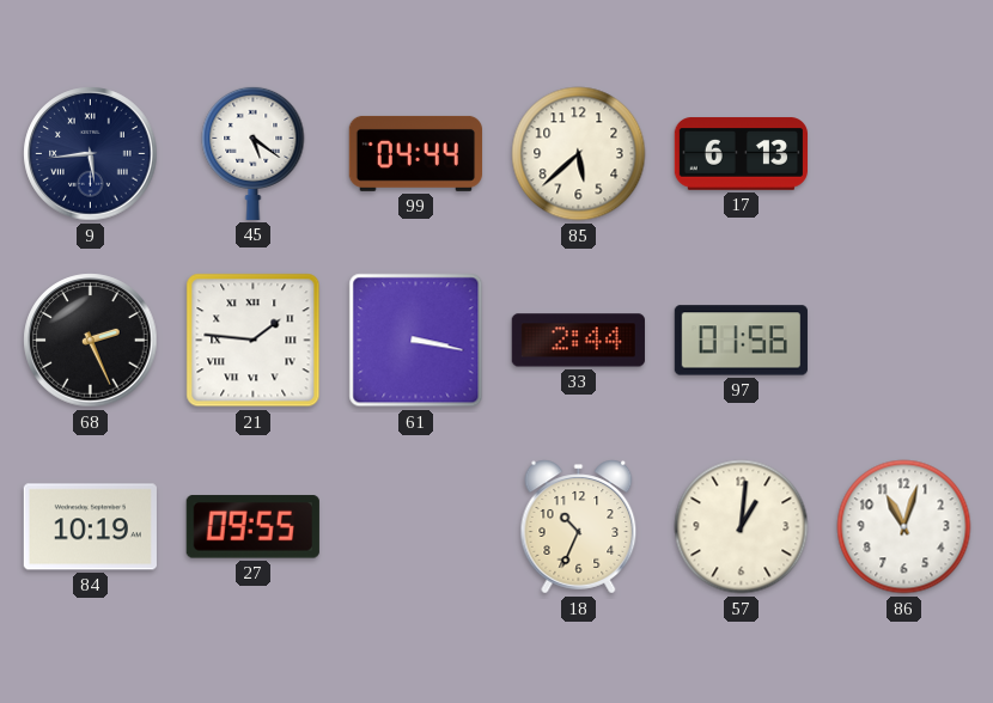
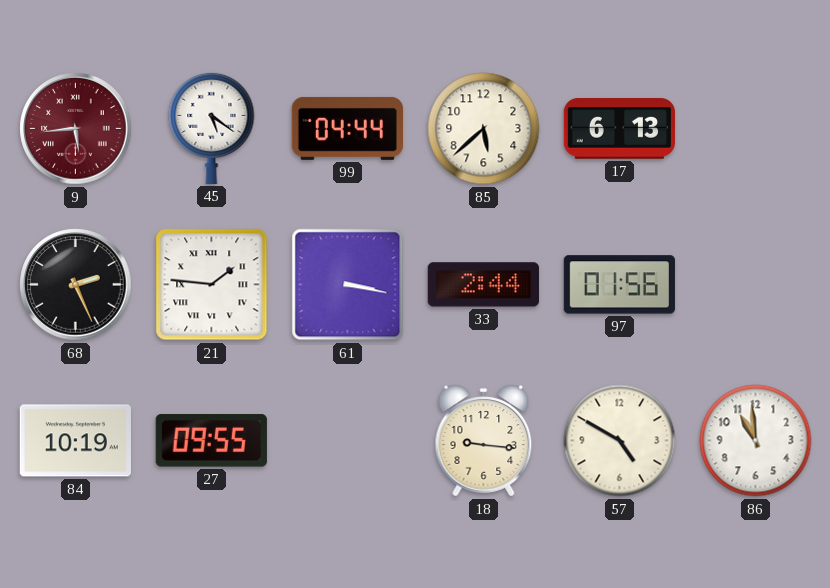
9 dial: navy -> burgundy (76, 129)
18: 10:34 -> 9:16 (484, 441)
57: 1:01 -> 4:50 (620, 441)
86: 11:03 -> 10:59 (756, 441)
